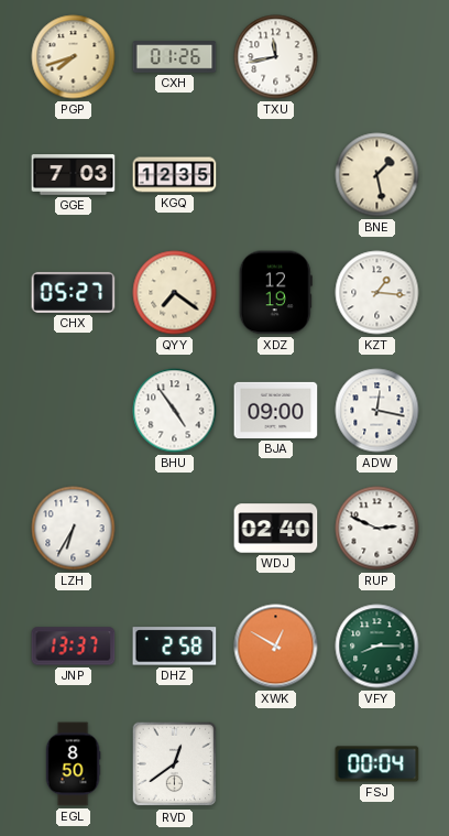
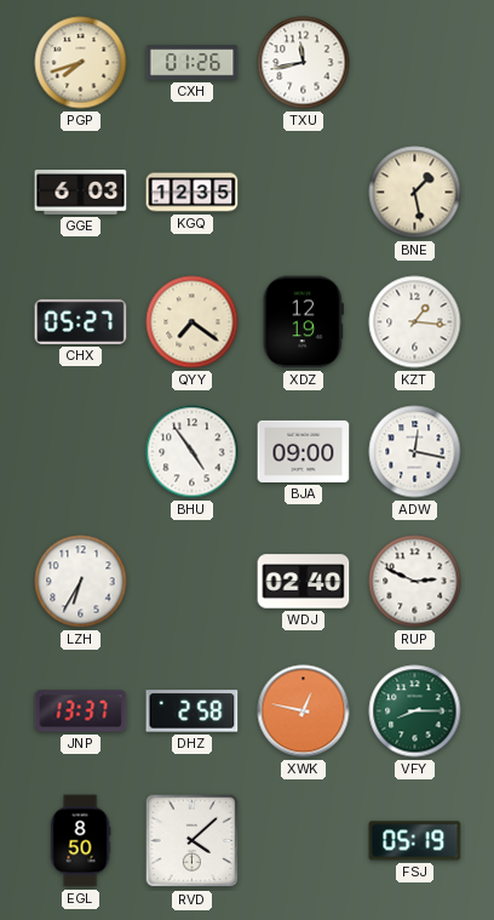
GGE: 7:03 -> 6:03 (81, 193)
XWK: 12:50 -> 12:47 (304, 712)
RVD: 12:39 -> 4:08 (193, 841)
FSJ: 00:04 -> 05:19 (415, 841)
